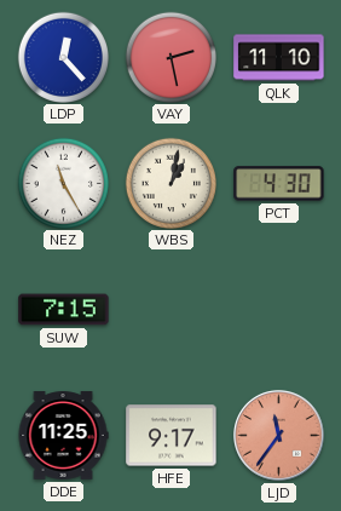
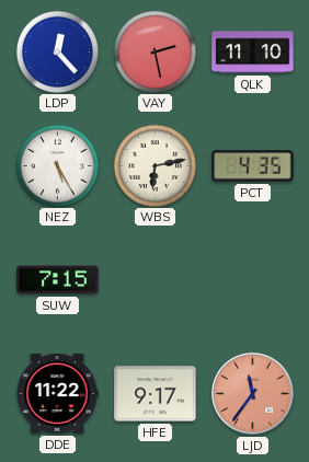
NEZ: 11:25 -> 5:25 (57, 165)
WBS: 1:02 -> 6:13 (154, 165)
PCT: 4:30 -> 4:35 (253, 166)
DDE: 11:25 -> 11:22 (57, 394)
